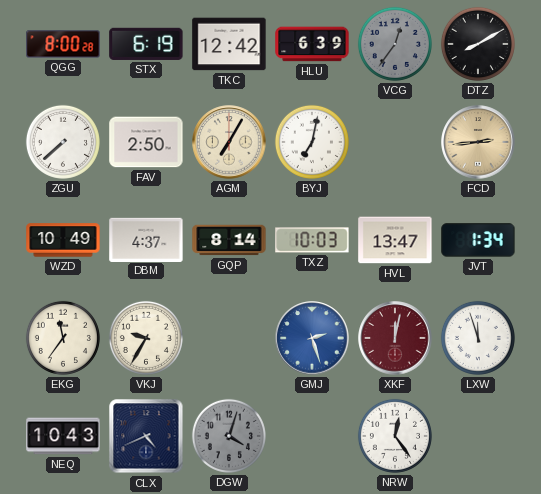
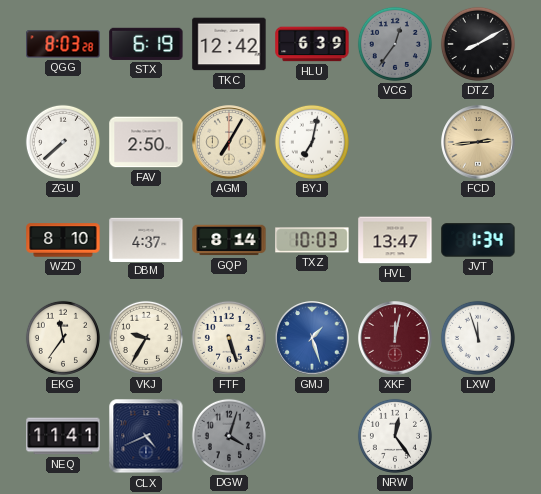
QGG: 8:00 -> 8:03 (63, 44)
WZD: 10:49 -> 8:10 (63, 240)
FTF: none -> 5:27 (229, 338)
GMJ: 2:27 -> 1:27 (312, 338)
NEQ: 10:43 -> 11:41 (63, 436)
